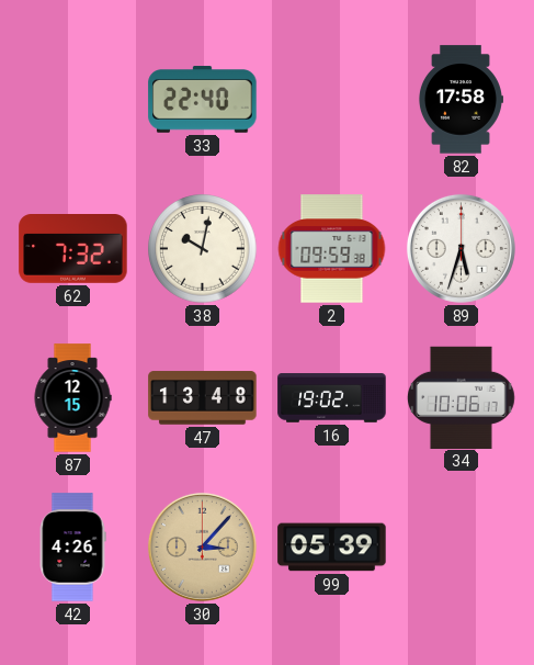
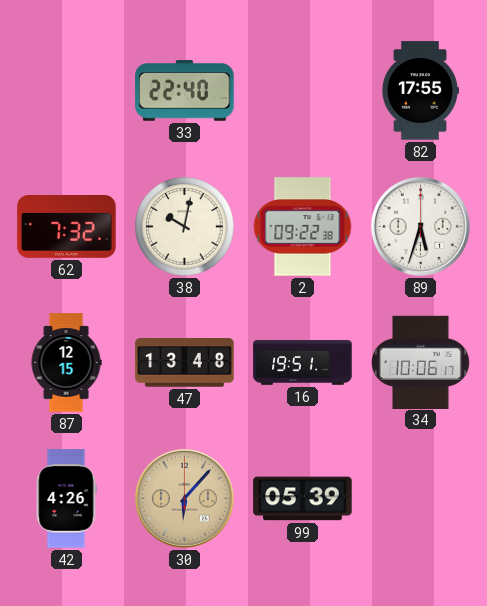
82: 17:58 -> 17:55 (420, 91)
2: 09:59 -> 09:22 (303, 227)
16: 19:02 -> 19:51 (303, 363)
30: 3:07 -> 6:07 (184, 498)
